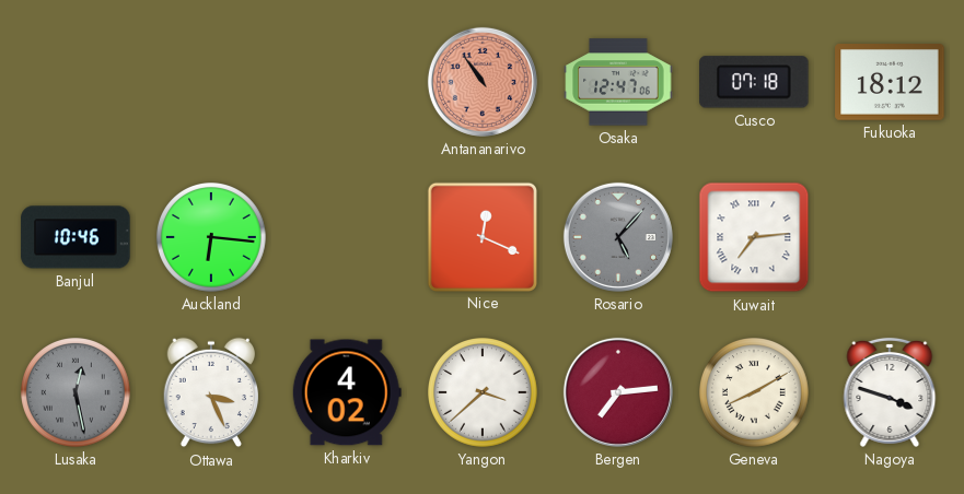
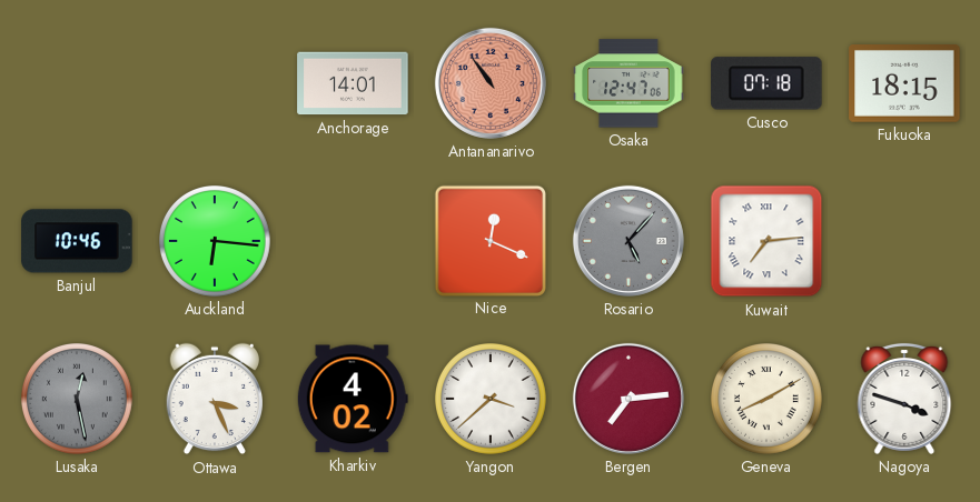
Anchorage: none -> 14:01 (353, 83)
Fukuoka: 18:12 -> 18:15 (904, 84)
